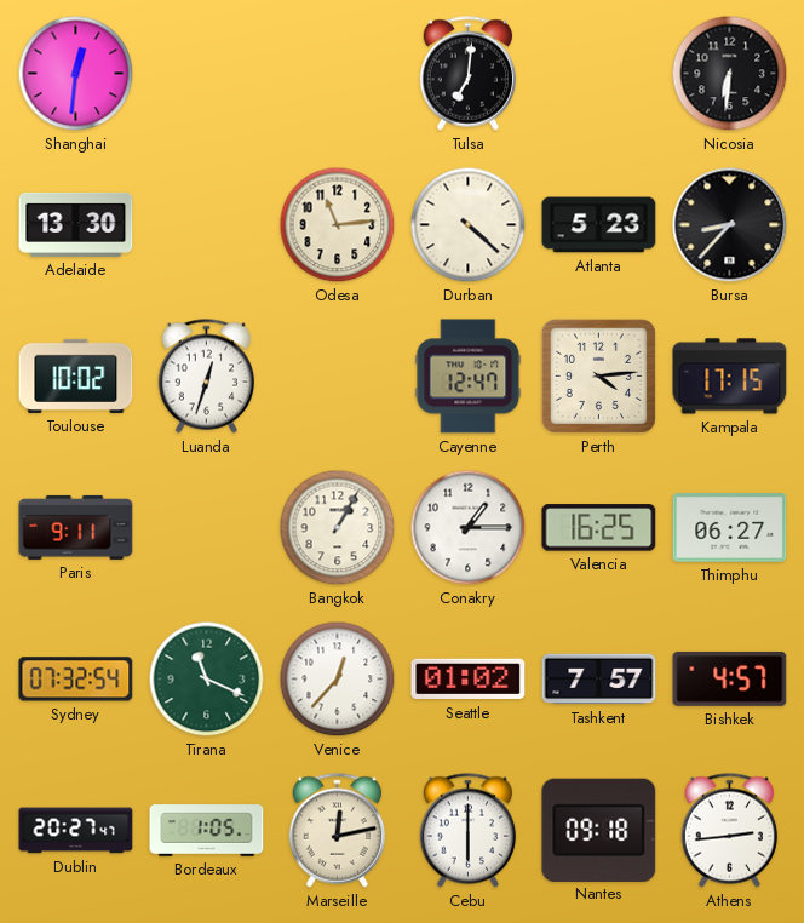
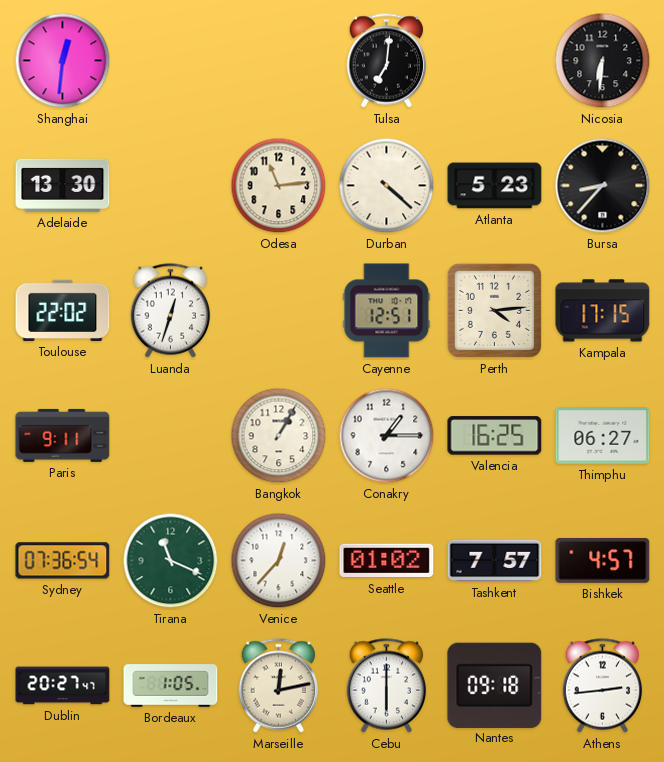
Toulouse: 10:02 -> 22:02 (63, 310)
Cayenne: 12:47 -> 12:51 (387, 311)
Sydney: 07:32 -> 07:36 (63, 561)
